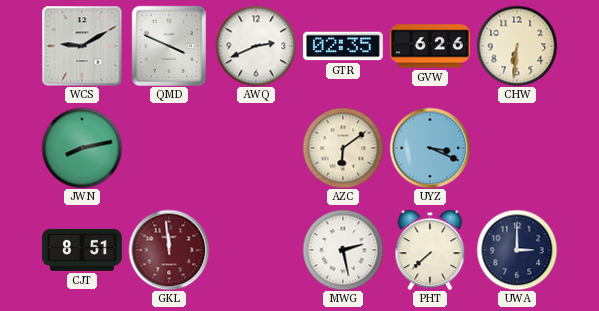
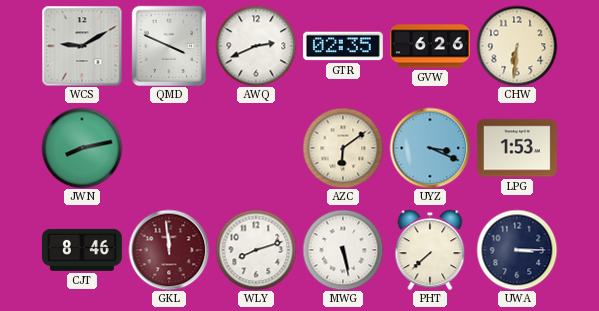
LPG: none -> 1:53 (517, 148)
CJT: 8:51 -> 8:46 (82, 250)
WLY: none -> 8:12 (256, 250)
MWG: 2:28 -> 5:28 (343, 250)
UWA: 3:00 -> 3:15 (517, 250)
